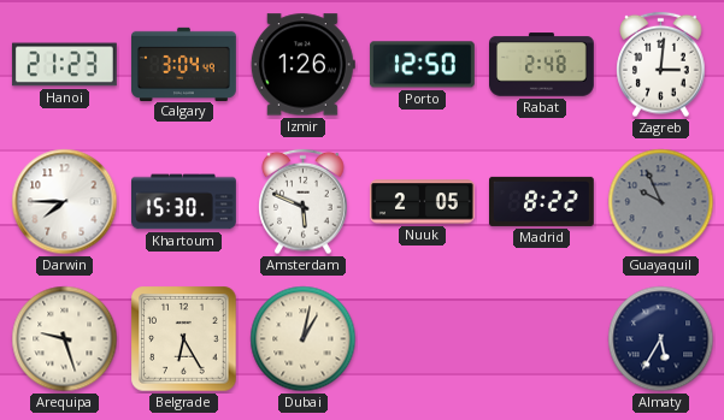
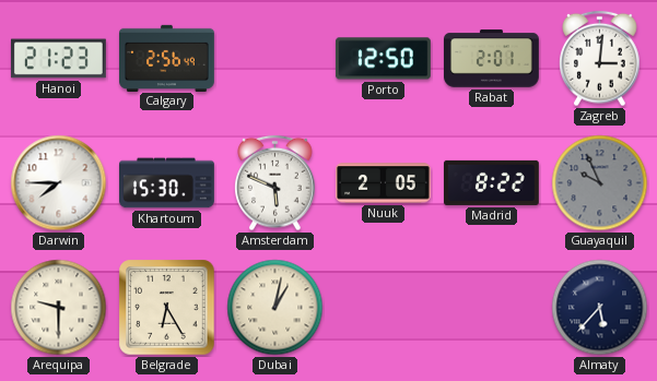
Calgary: 3:04 -> 2:56 (167, 58)
Izmir: 1:26 -> none (302, 65)
Rabat: 2:48 -> 2:01 (492, 59)
Arequipa: 9:27 -> 9:30 (59, 308)
Almaty: 5:35 -> 5:37 (600, 308)
